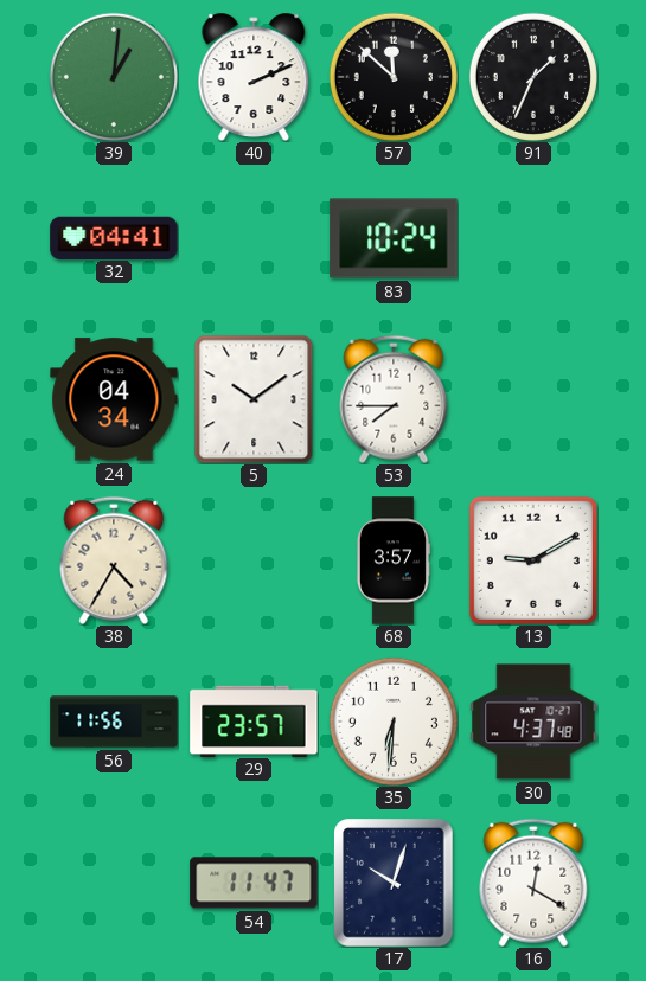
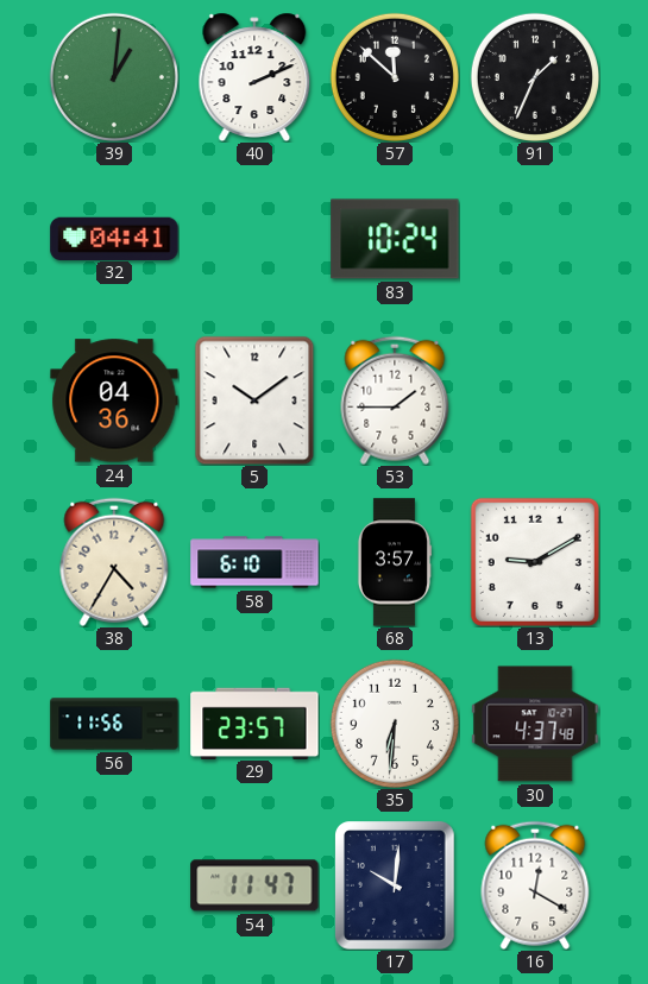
24: 04:34 -> 04:36 (114, 400)
53: 7:45 -> 1:45 (395, 400)
58: none -> 6:10 (254, 562)
17: 10:03 -> 10:01 (395, 885)
